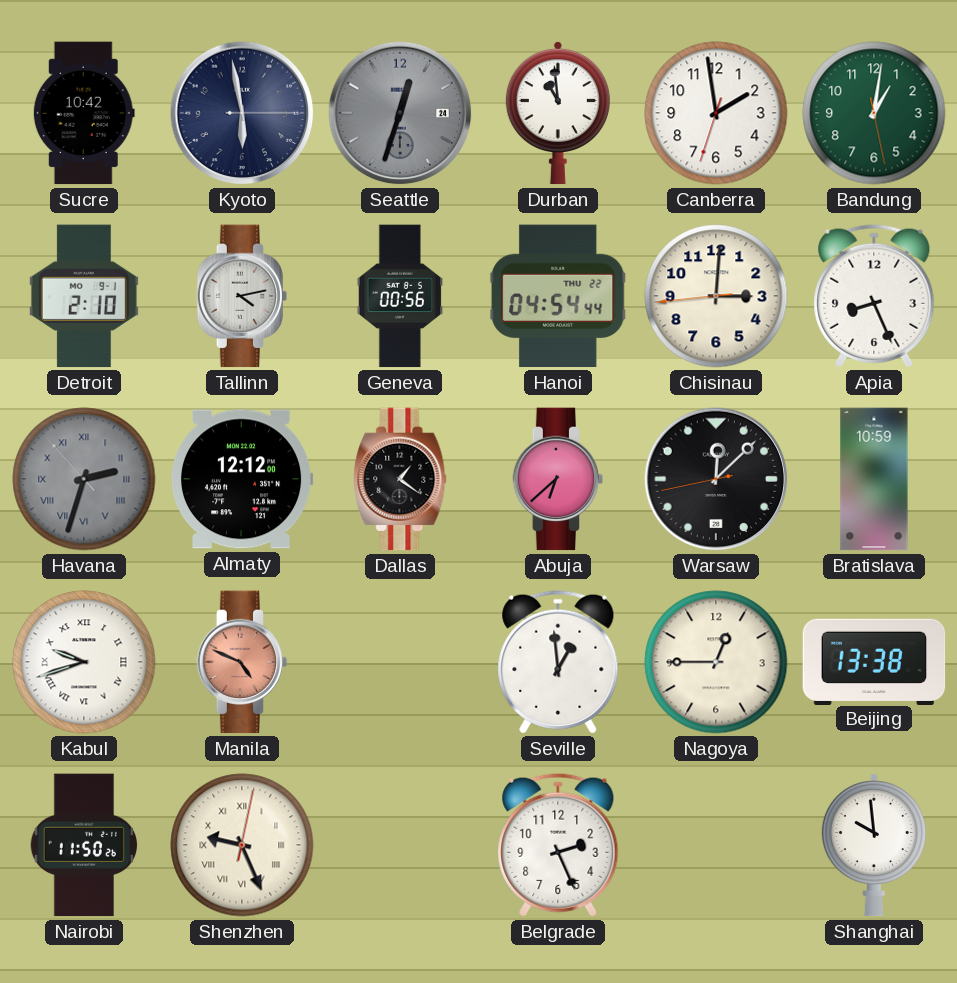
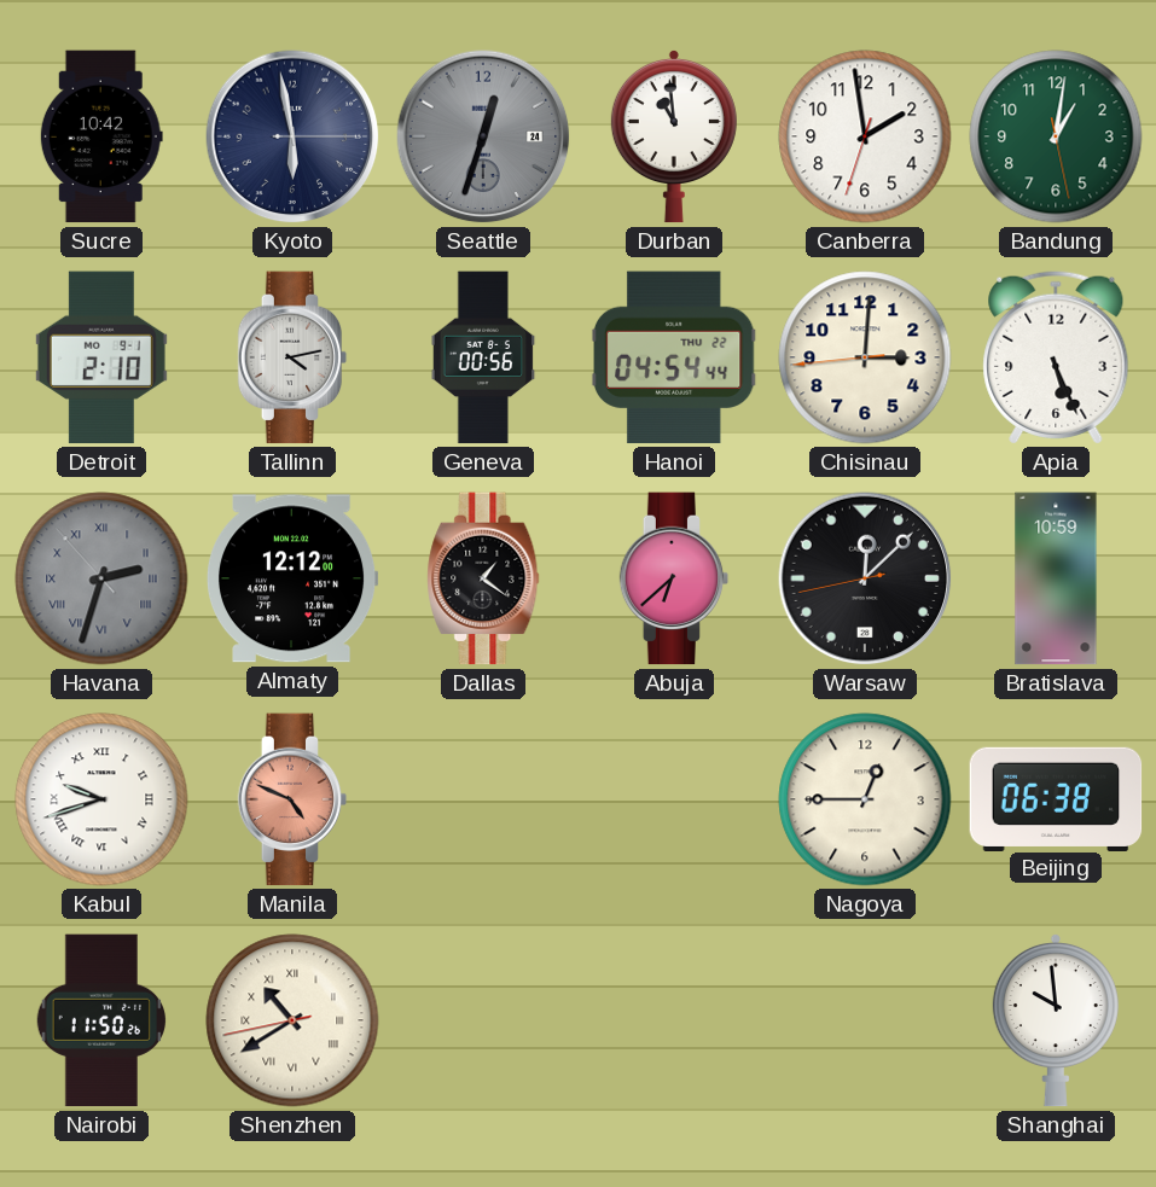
Apia: 8:26 -> 5:26 (1056, 357)
Seville: 12:59 -> none (558, 662)
Beijing: 13:38 -> 06:38 (1056, 798)
Shenzhen: 9:26 -> 10:39 (292, 1020)
Belgrade: 2:26 -> none (558, 845)
